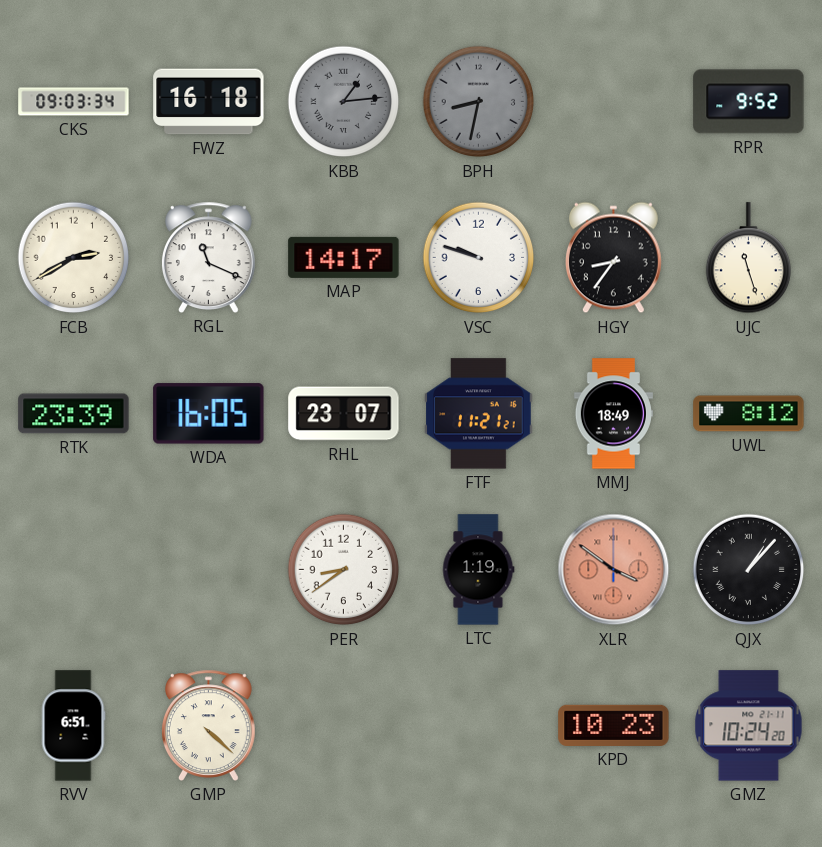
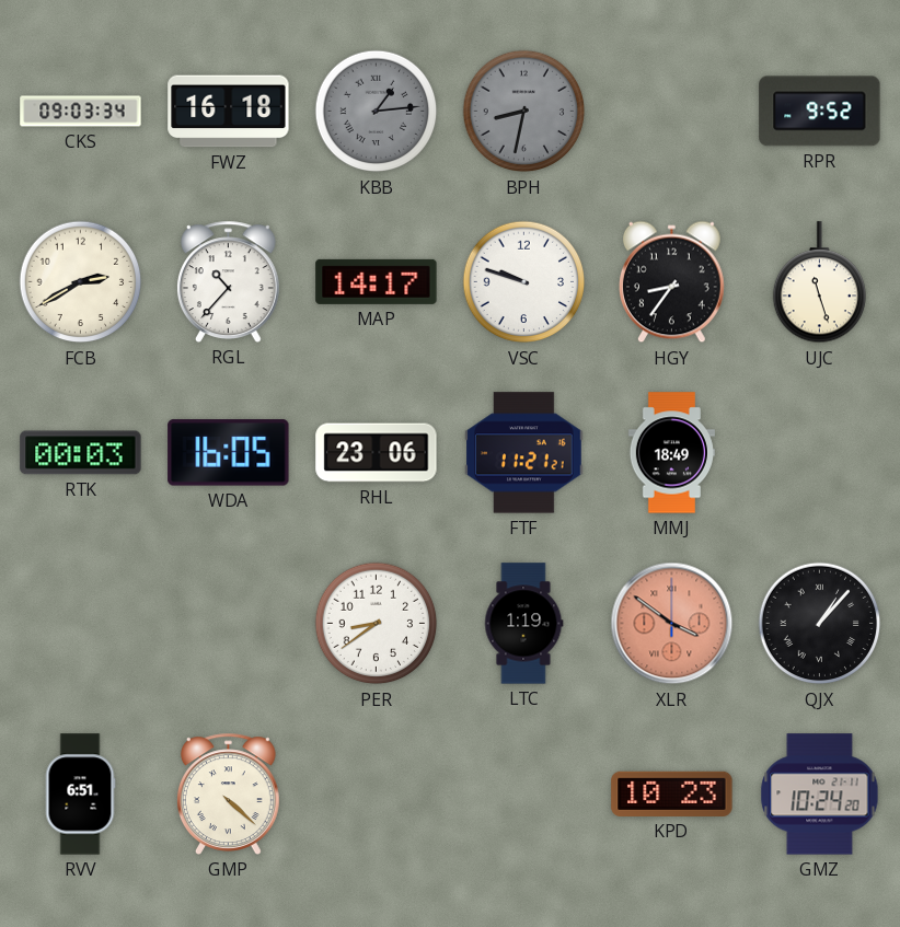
RGL: 11:19 -> 10:37 (228, 281)
RTK: 23:39 -> 00:03 (81, 453)
RHL: 23:07 -> 23:06 (377, 453)
UWL: 8:12 -> none (749, 414)
